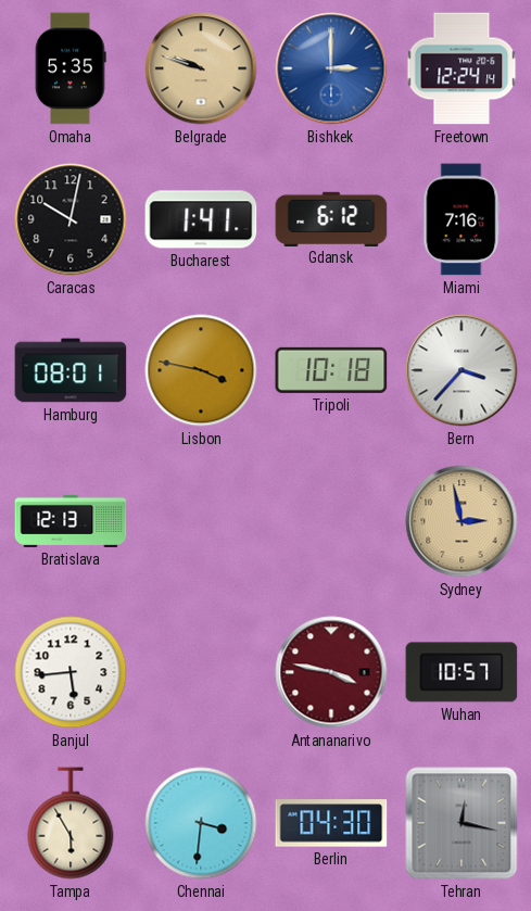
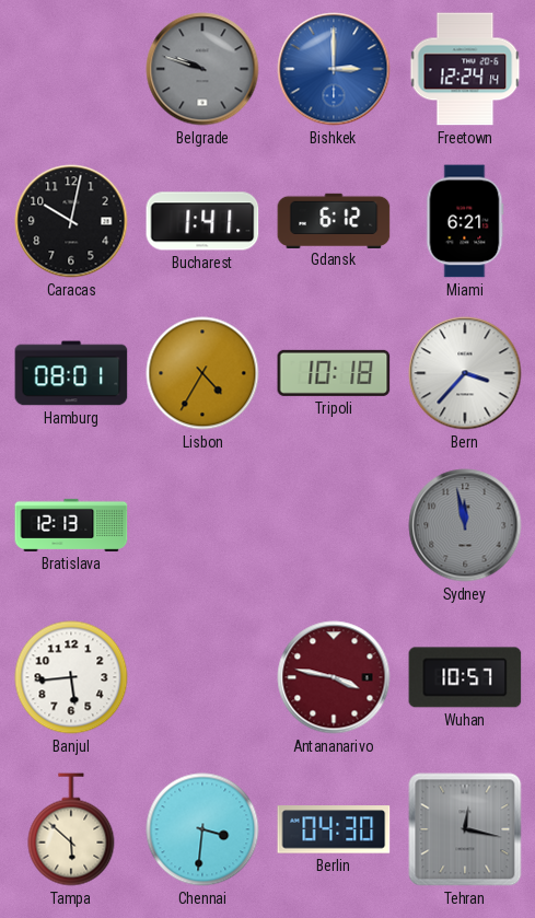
Omaha: 5:35 -> none (71, 68)
Belgrade dial: champagne -> grey (202, 69)
Miami: 7:16 -> 6:21 (465, 221)
Lisbon: 3:47 -> 4:35 (202, 373)
Sydney: 2:58 -> 11:58 (465, 525)
Sydney dial: champagne -> grey (465, 525)
Tampa: 5:55 -> 5:52 (71, 829)
